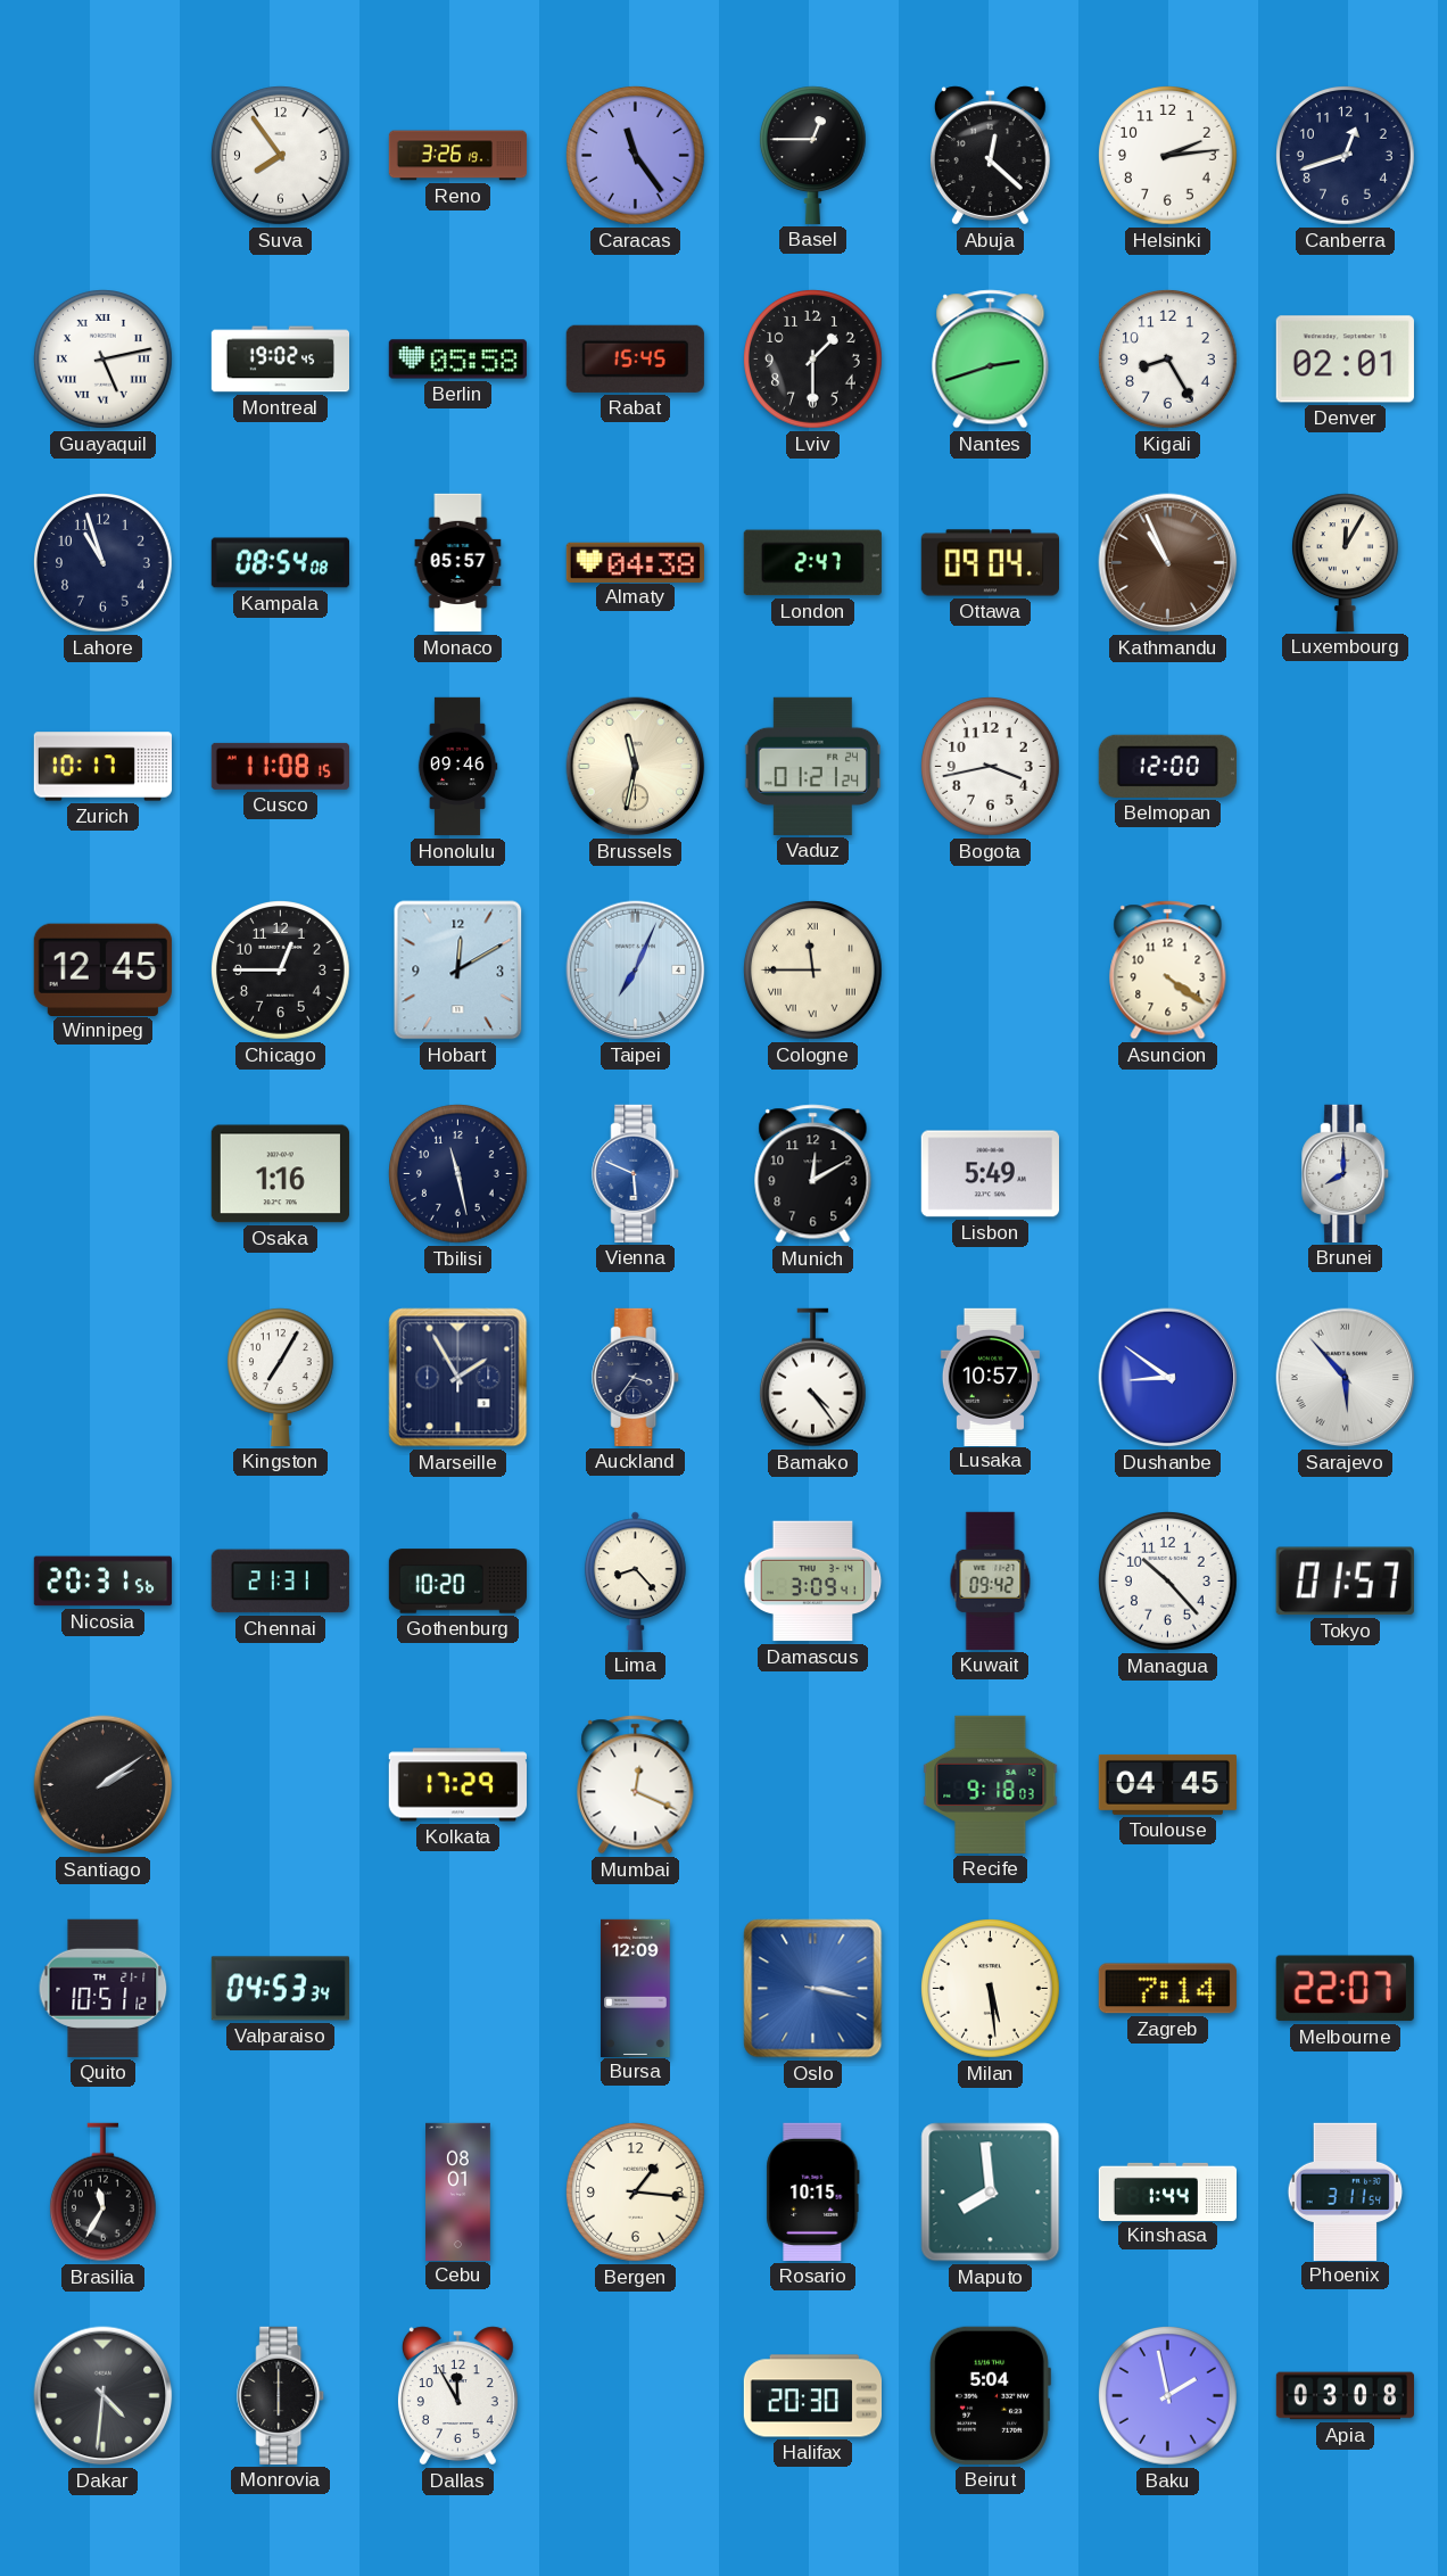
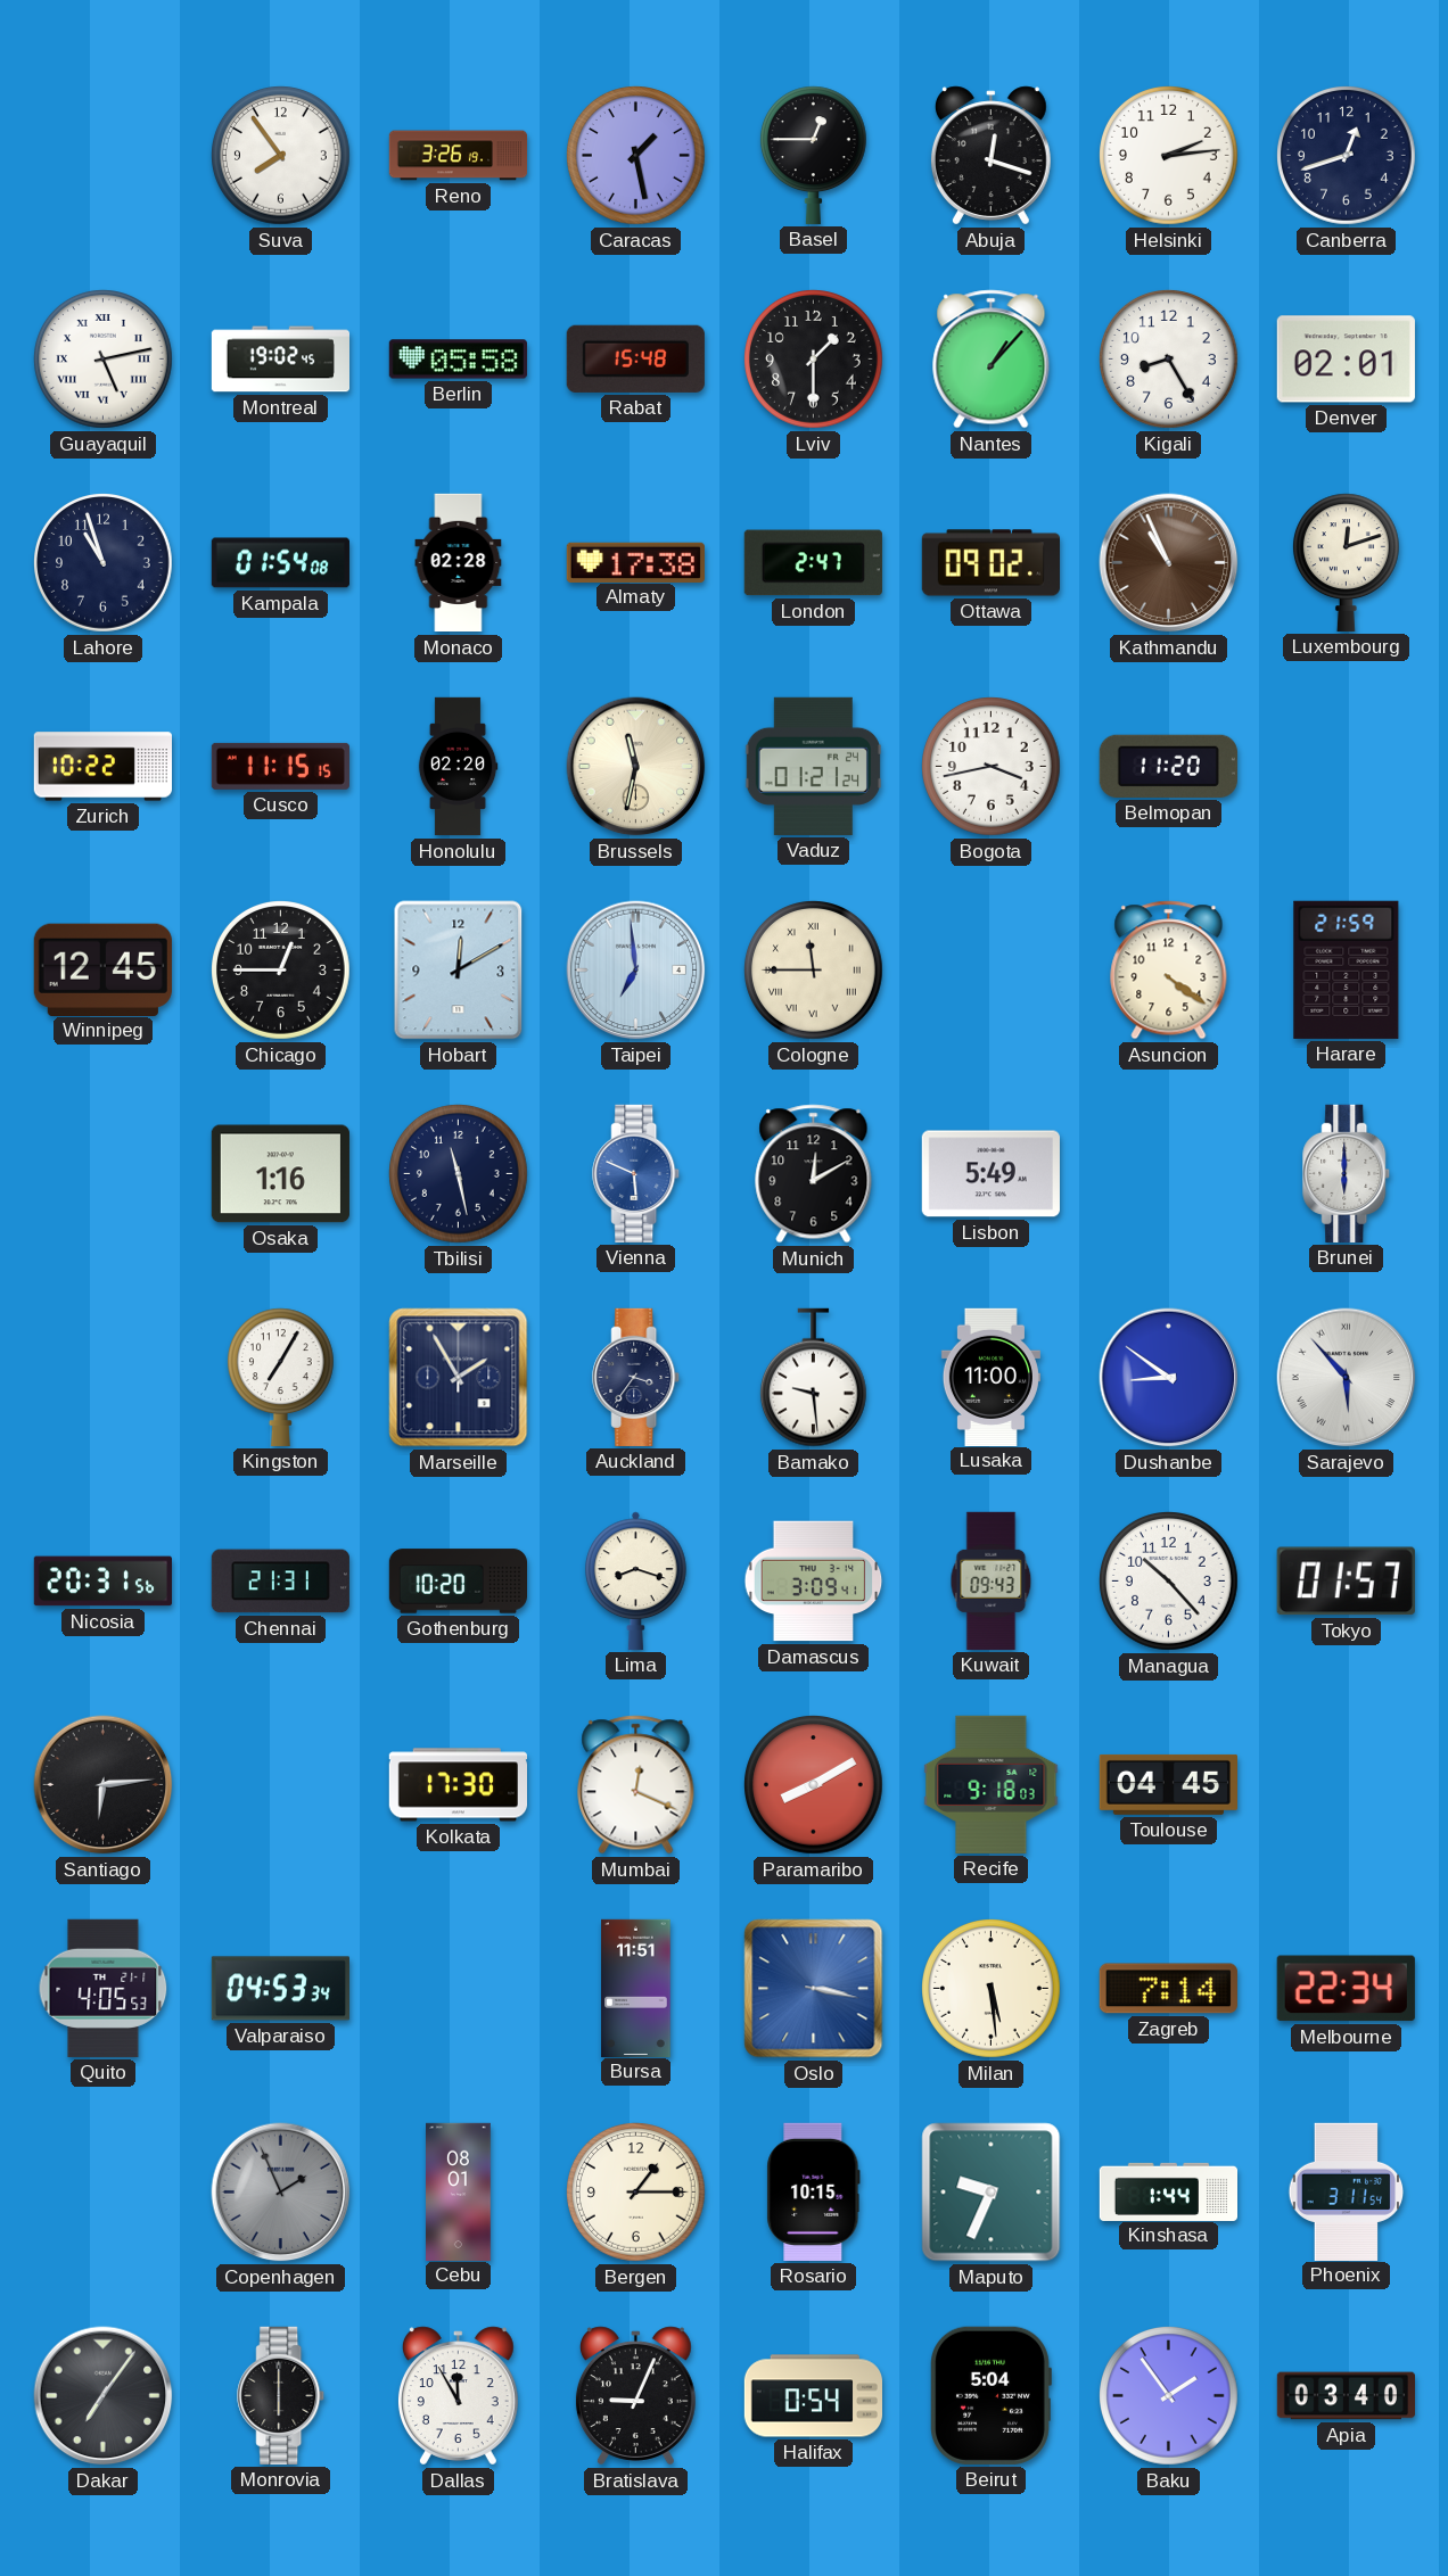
Caracas: 11:24 -> 1:28 (636, 156)
Abuja: 12:22 -> 12:18 (990, 156)
Rabat: 15:45 -> 15:48 (635, 358)
Nantes: 2:42 -> 1:07 (992, 360)
Kampala: 08:54 -> 01:54 (280, 563)
Monaco: 05:57 -> 02:28 (459, 563)
Almaty: 04:38 -> 17:38 (635, 562)
Ottawa: 09:04 -> 09:02 (990, 563)
Luxembourg: 12:05 -> 12:12 (1346, 562)
Zurich: 10:17 -> 10:22 (102, 767)
Cusco: 11:08 -> 11:15 (280, 766)
Honolulu: 09:46 -> 02:20 (458, 767)
Belmopan: 12:00 -> 11:20 (1168, 766)
Taipei: 7:04 -> 6:59 (636, 971)
Harare: none -> 21:59 (1347, 969)
Brunei: 8:00 -> 6:00 (1347, 1173)
Bamako: 4:24 -> 9:29 (813, 1378)
Lusaka: 10:57 -> 11:00 (990, 1377)
Lima: 8:23 -> 8:18 (636, 1580)
Kuwait: 09:42 -> 09:43 (992, 1580)
Santiago: 2:09 -> 6:14 (104, 1785)
Kolkata: 17:29 -> 17:30 (458, 1785)
Paramaribo: none -> 8:10 (814, 1785)
Quito: 10:51 -> 4:05 (104, 1988)
Bursa: 12:09 -> 11:51 (636, 1988)
Melbourne: 22:07 -> 22:34 (1346, 1989)
Brasilia: 11:35 -> none (102, 2193)
Copenhagen: none -> 1:56 (281, 2193)
Bergen: 1:16 -> 1:15 (636, 2193)
Maputo: 7:59 -> 9:34 (992, 2193)
Dakar: 4:31 -> 7:06 (104, 2396)
Bratislava: none -> 9:04 (635, 2396)
Halifax: 20:30 -> 0:54 (813, 2396)
Baku: 1:58 -> 1:54 (1169, 2396)
Apia: 03:08 -> 03:40 (1346, 2396)
